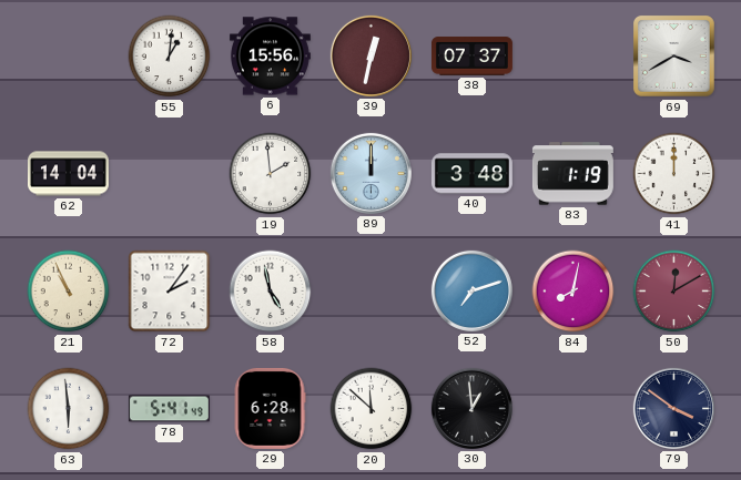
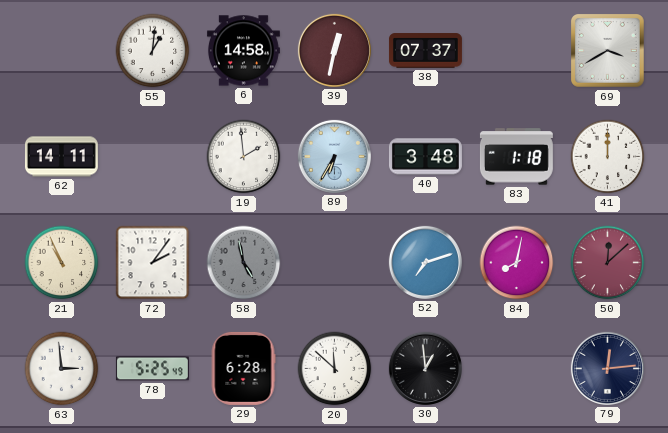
6: 15:56 -> 14:58 (243, 51)
62: 14:04 -> 14:11 (61, 157)
89: 12:00 -> 6:35 (334, 156)
83: 1:19 -> 1:18 (516, 157)
58 dial: white -> grey (244, 263)
50: 12:10 -> 12:08 (608, 263)
63: 5:59 -> 2:59 (62, 369)
78: 5:41 -> 5:25 (152, 369)
79: 3:51 -> 12:14 (607, 368)
